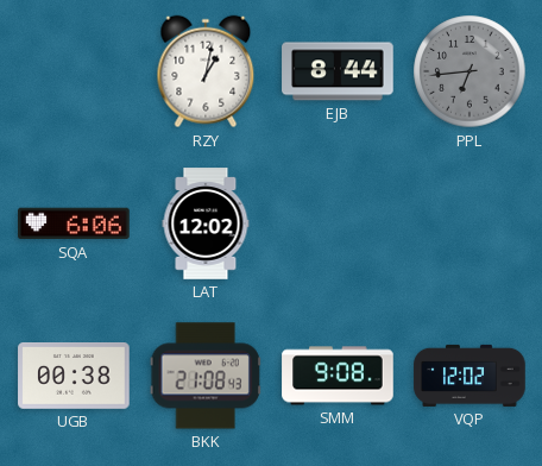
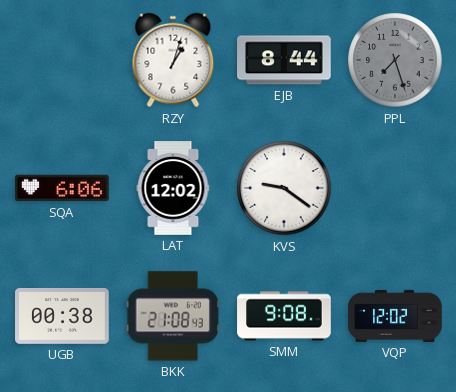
RZY: 1:02 -> 1:03 (173, 60)
PPL: 6:44 -> 7:27 (395, 60)
KVS: none -> 9:21 (284, 188)
